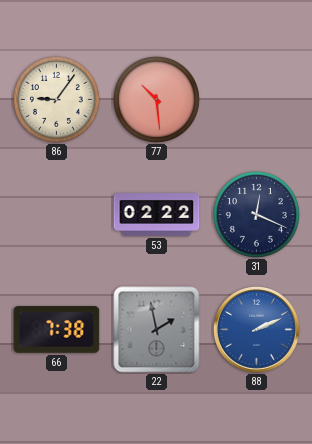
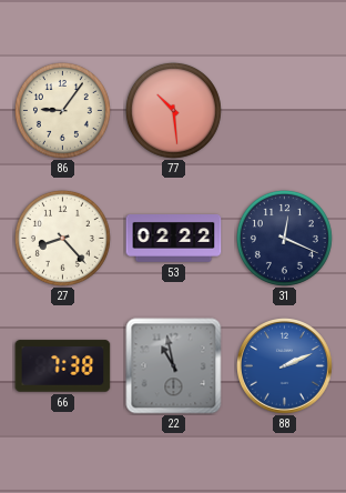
27: none -> 8:23 (62, 238)
22: 1:58 -> 10:58 (174, 366)
